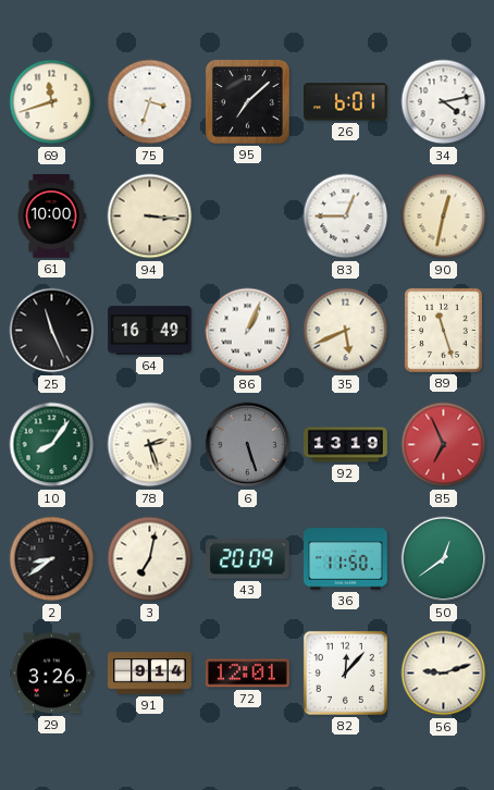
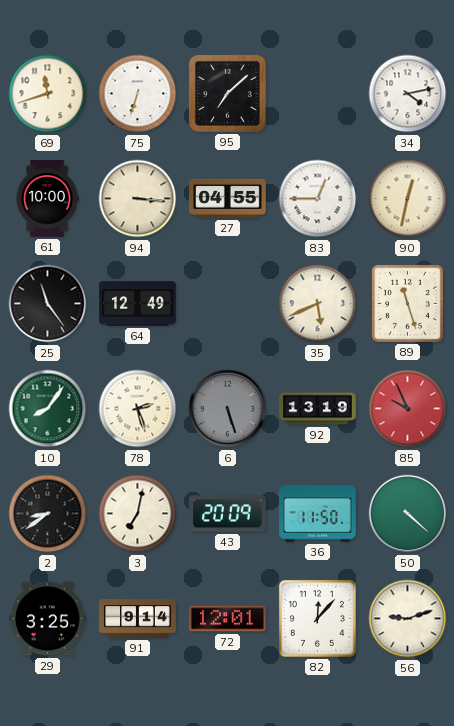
75: 3:33 -> 6:33 (138, 94)
26: 6:01 -> none (346, 102)
27: none -> 04:55 (228, 198)
25: 11:26 -> 11:24 (48, 304)
64: 16:49 -> 12:49 (138, 304)
86: 1:04 -> none (248, 331)
85: 6:56 -> 9:56 (408, 409)
50: 12:39 -> 4:22 (408, 514)
29: 3:26 -> 3:25 (48, 619)
